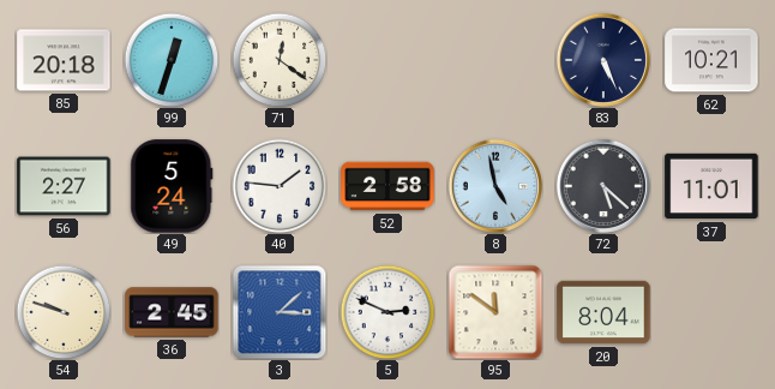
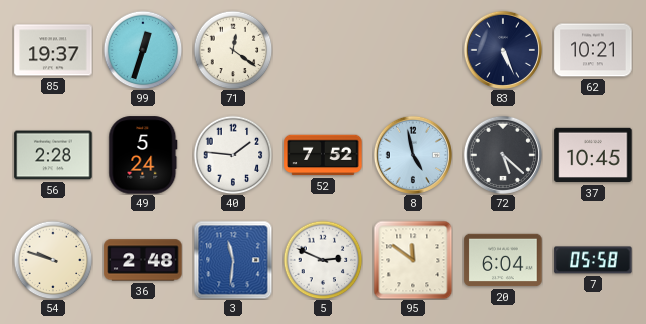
85: 20:18 -> 19:37 (53, 50)
56: 2:27 -> 2:28 (53, 155)
52: 2:58 -> 7:52 (323, 155)
37: 11:01 -> 10:45 (593, 155)
36: 2:45 -> 2:48 (143, 260)
3: 3:08 -> 11:31 (233, 260)
20: 8:04 -> 6:04 (503, 260)
7: none -> 05:58 (593, 260)
